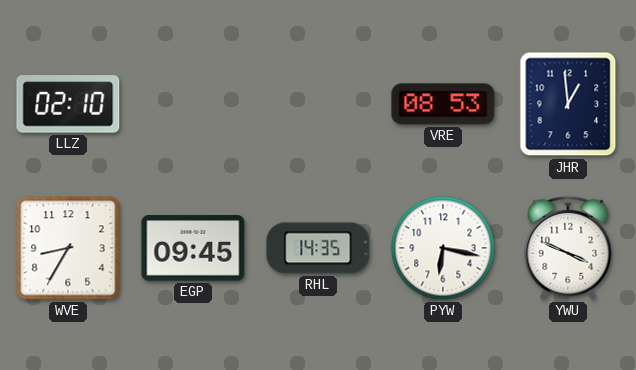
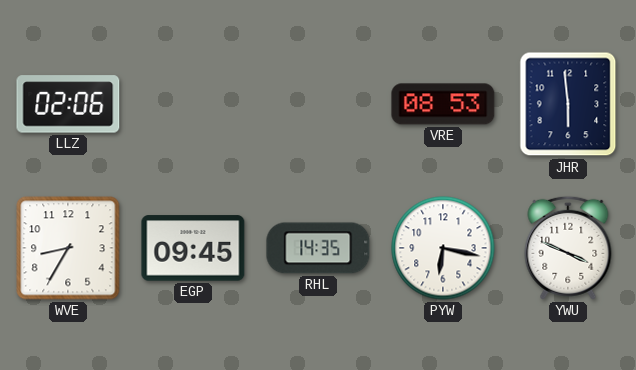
LLZ: 02:10 -> 02:06 (68, 104)
JHR: 12:59 -> 5:59 (568, 104)
